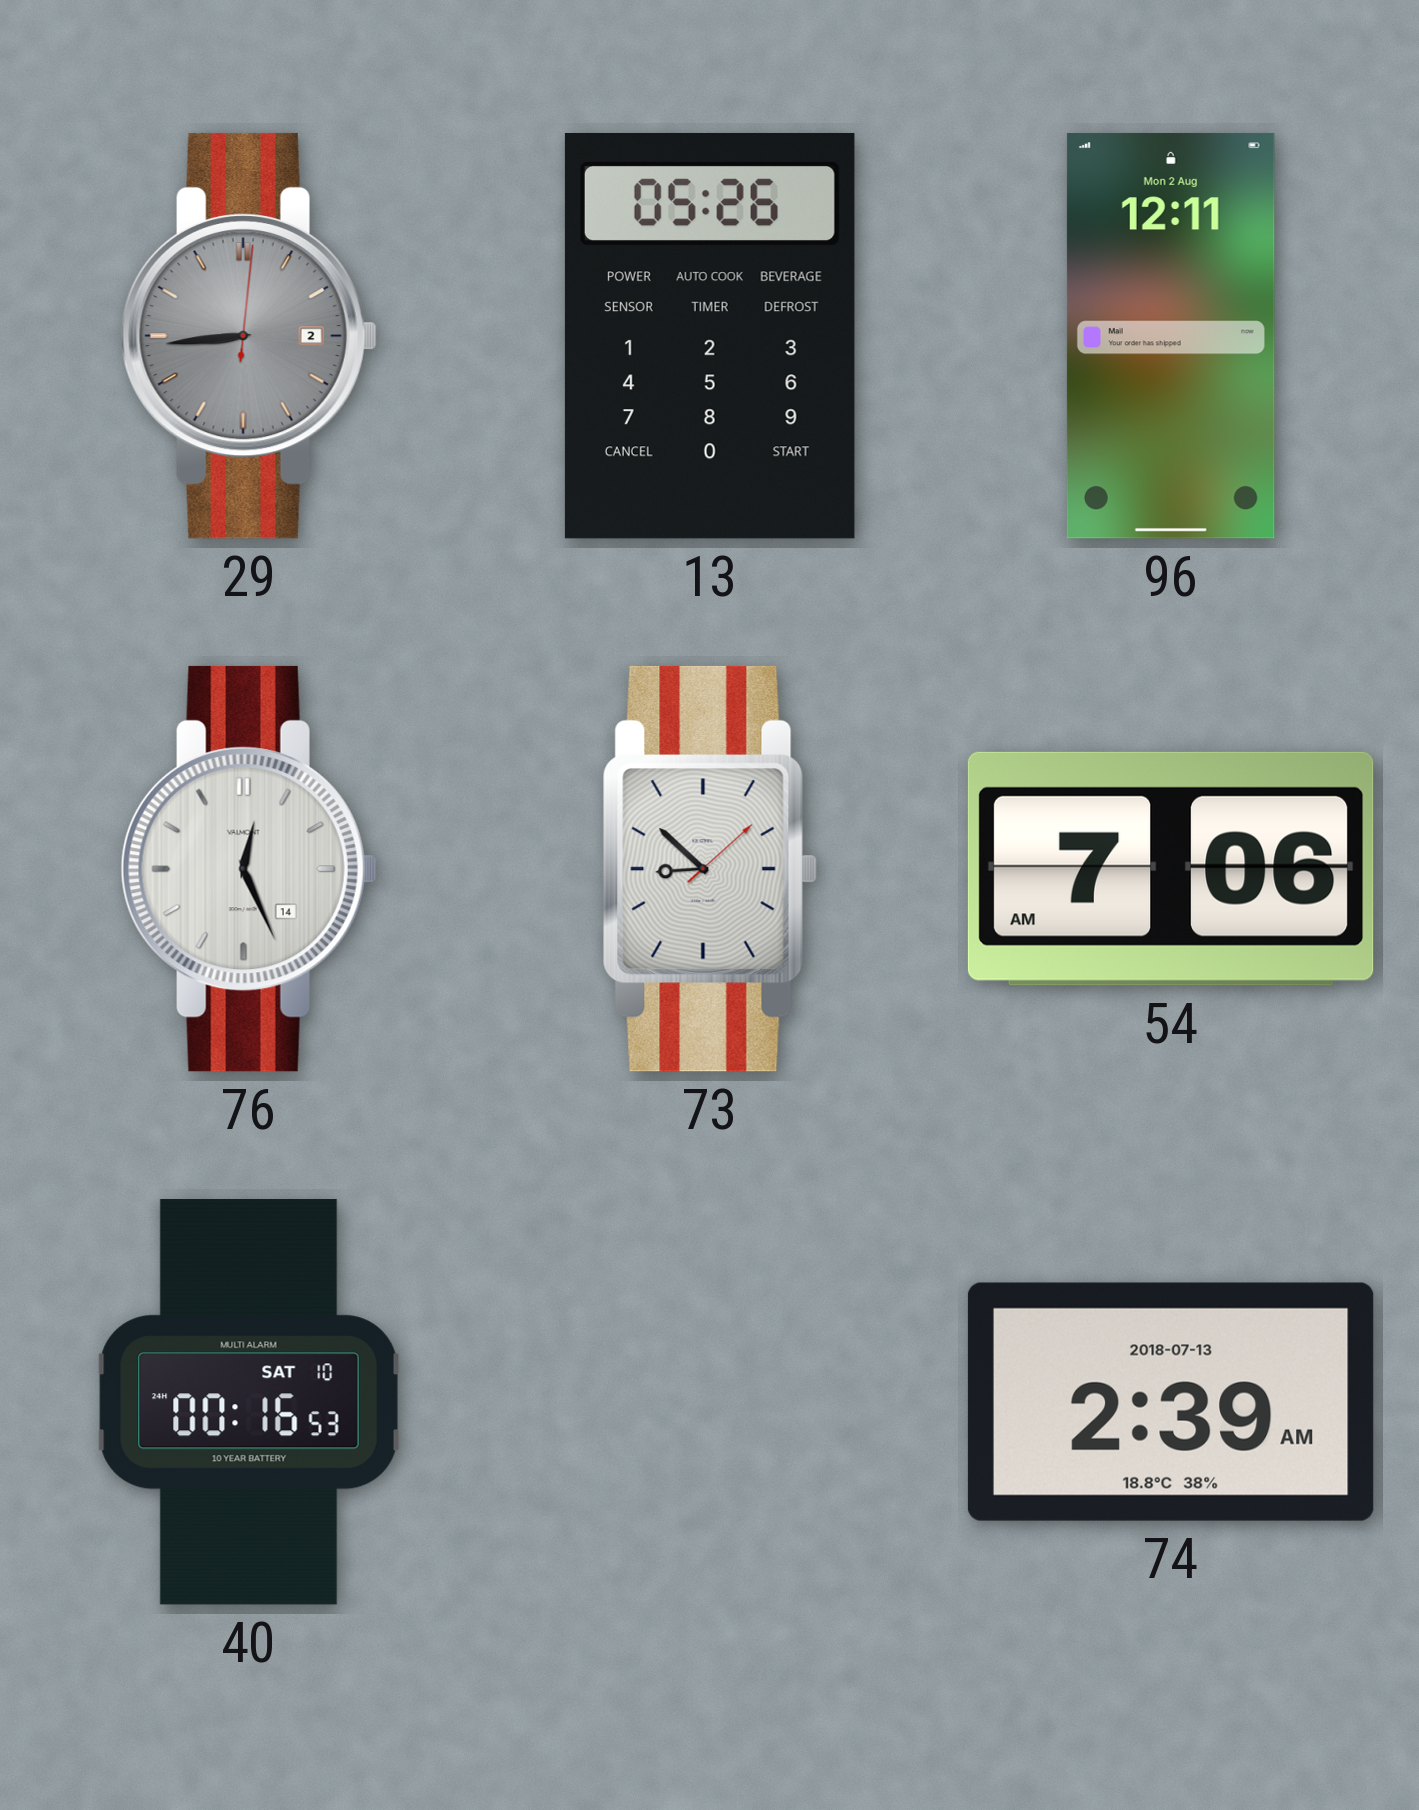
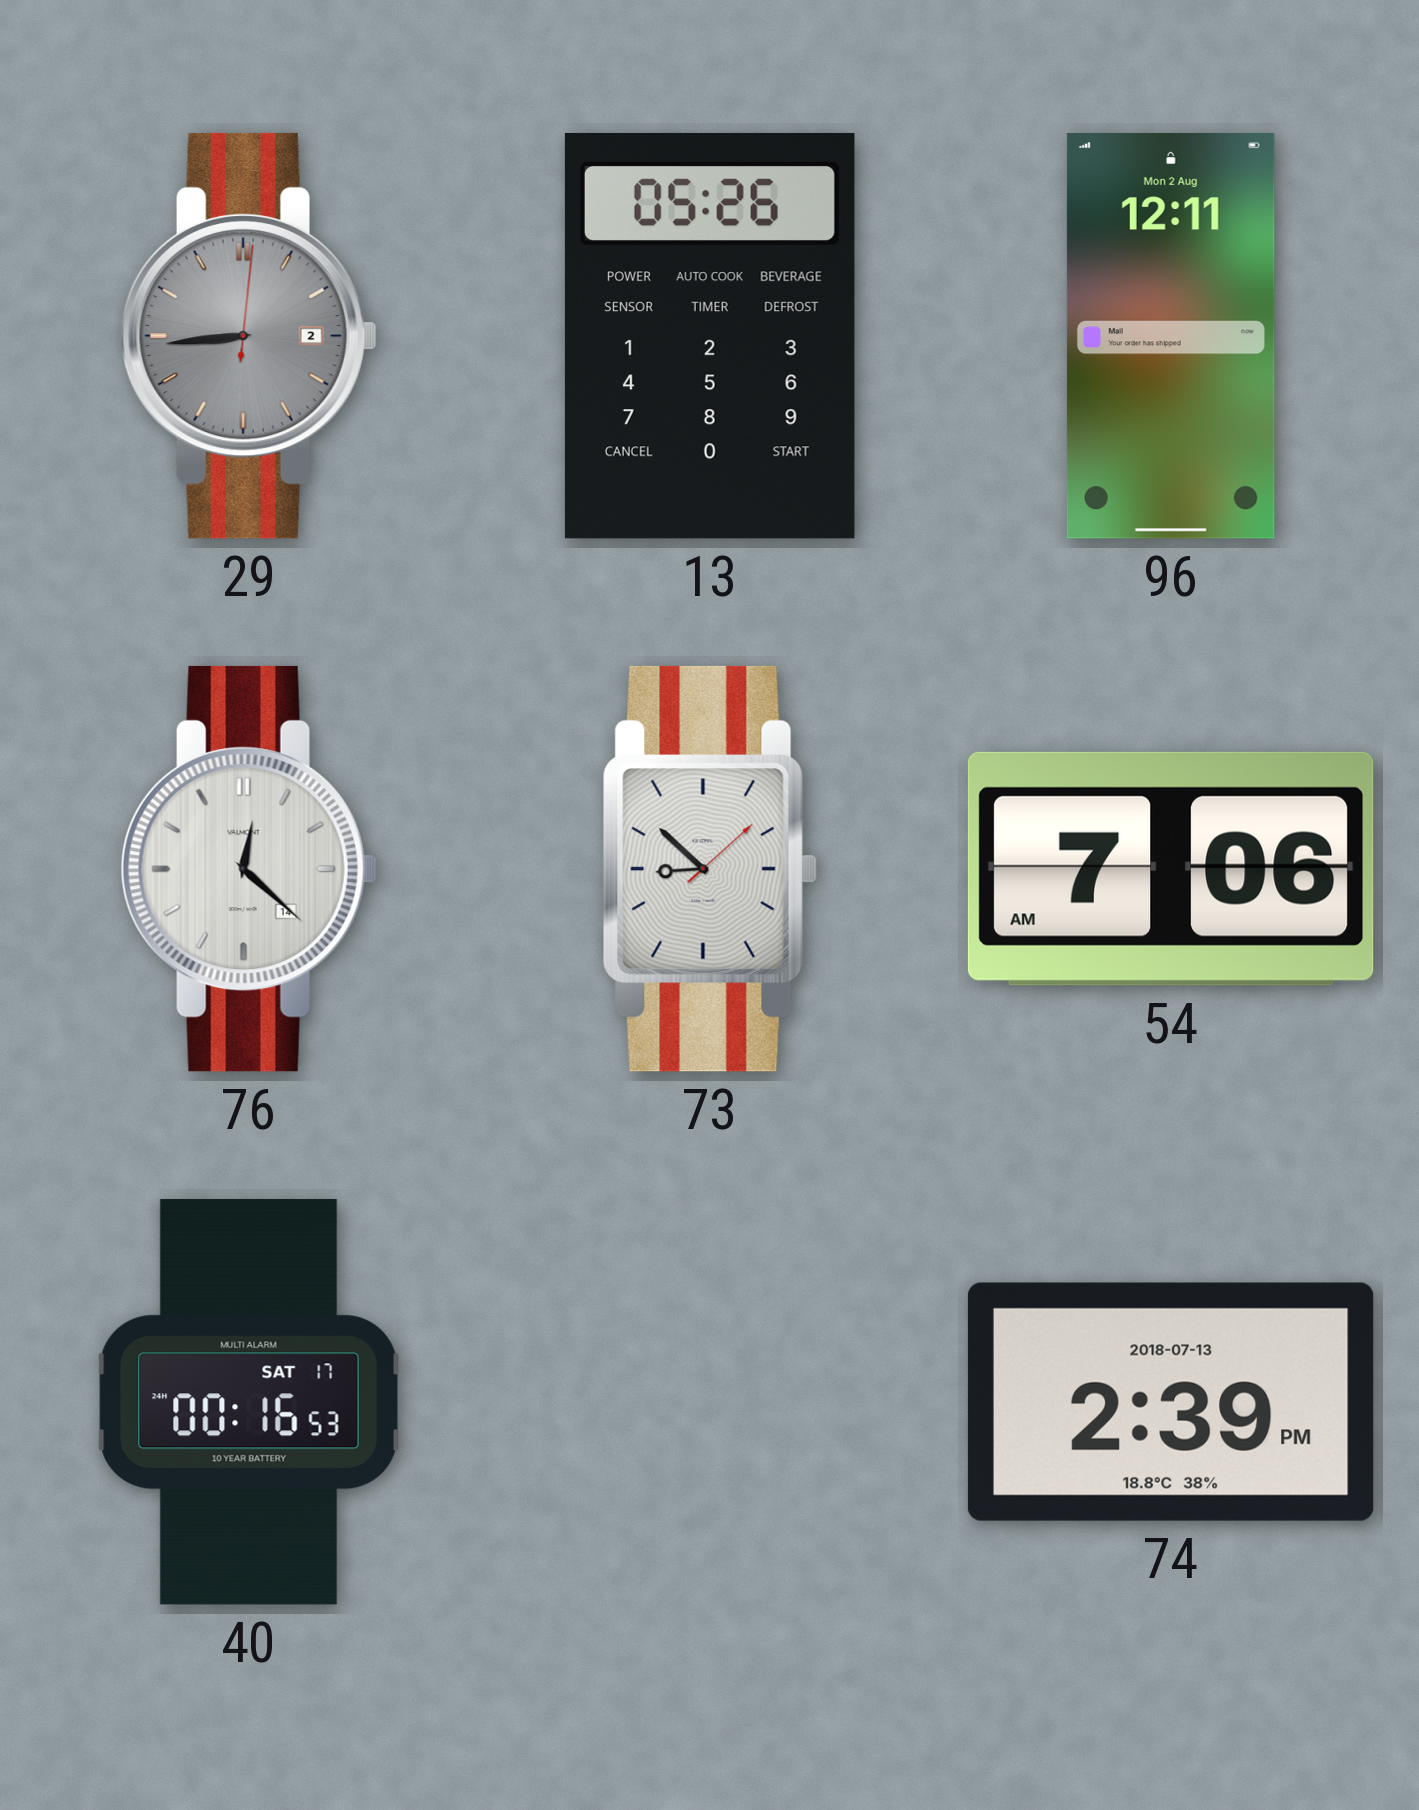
76: 12:26 -> 12:22 (249, 869)
40 date: SAT 10 -> SAT 17 (249, 1402)
74: 2:39 AM -> 2:39 PM (1171, 1402)
